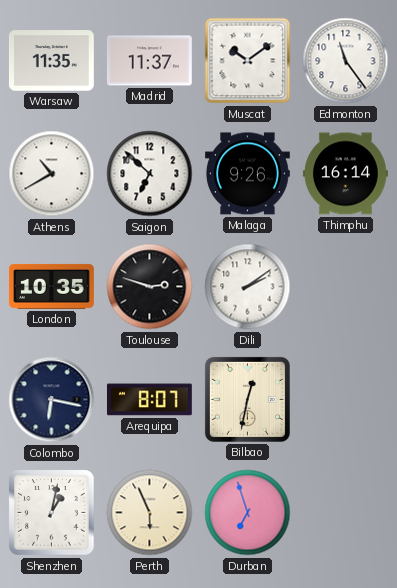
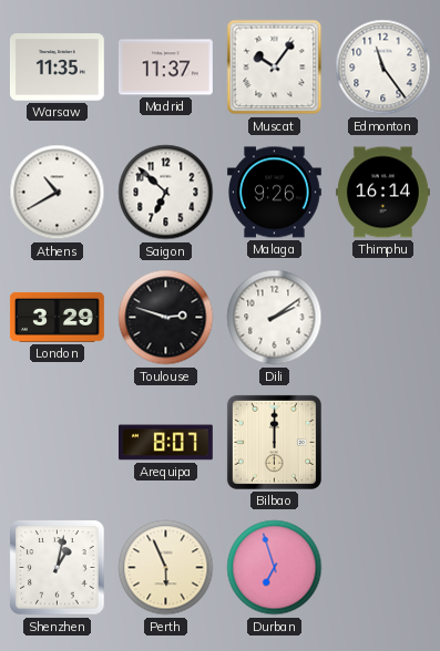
Muscat: 10:09 -> 10:06 (275, 68)
London: 10:35 -> 3:29 (57, 317)
Colombo: 6:17 -> none (52, 400)
Bilbao: 12:32 -> 12:00 (274, 442)
